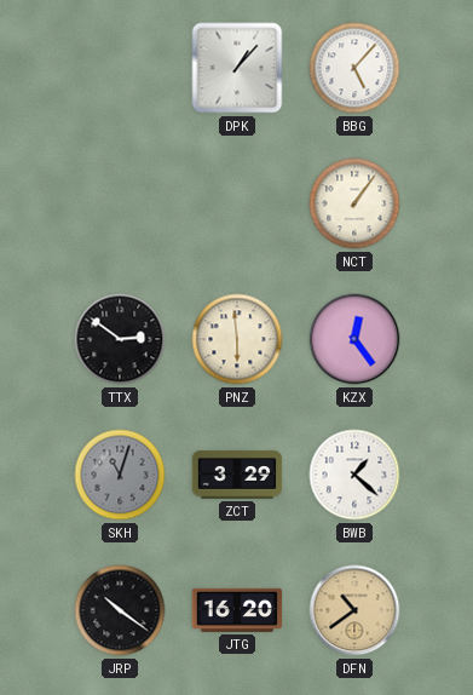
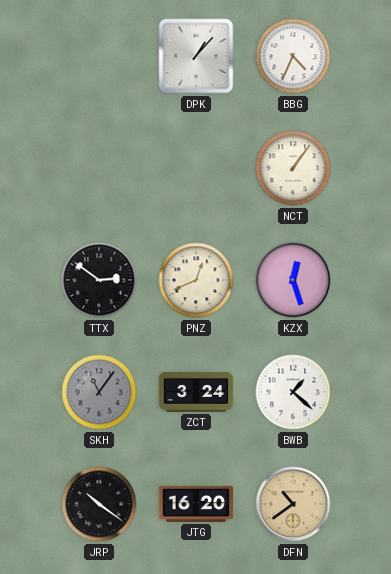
BBG: 5:07 -> 4:34 (293, 56)
PNZ: 5:59 -> 12:41 (196, 280)
KZX: 12:24 -> 12:27 (293, 280)
SKH: 11:03 -> 11:06 (99, 392)
ZCT: 3:29 -> 3:24 (196, 392)
